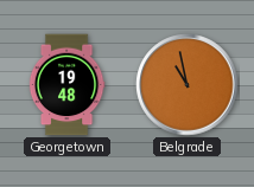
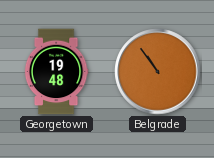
Belgrade: 10:58 -> 10:54 (158, 72)
